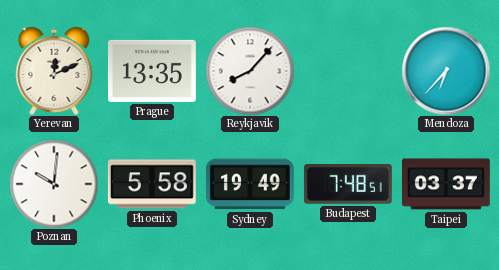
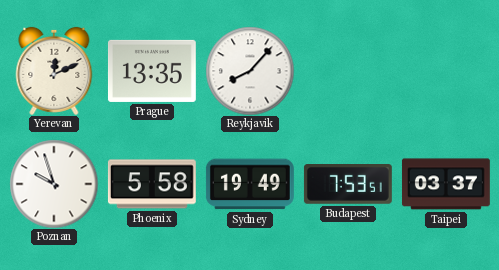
Mendoza: 6:37 -> none (446, 71)
Poznan: 10:01 -> 9:57 (54, 184)
Budapest: 7:48 -> 7:53 (348, 185)
